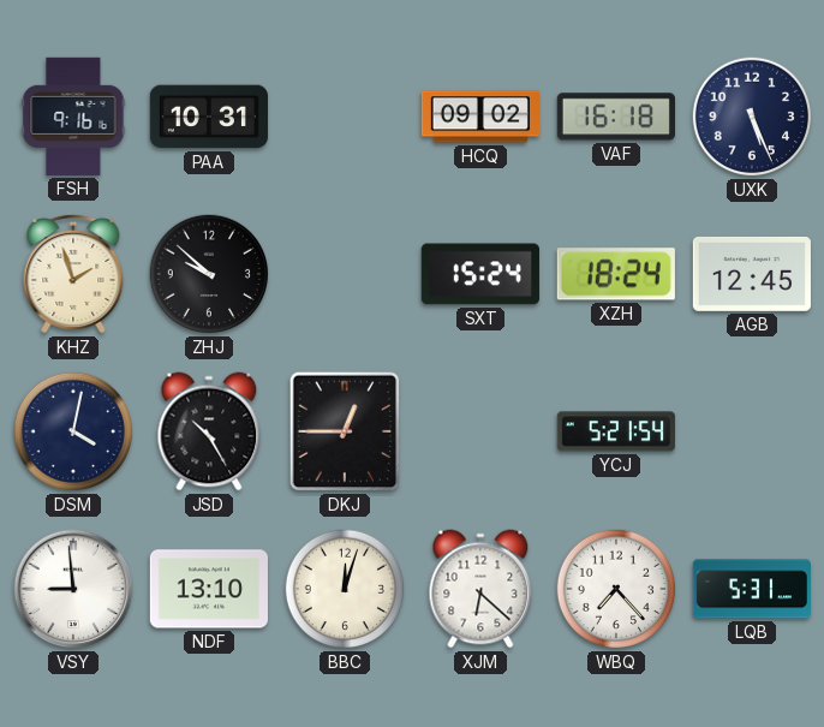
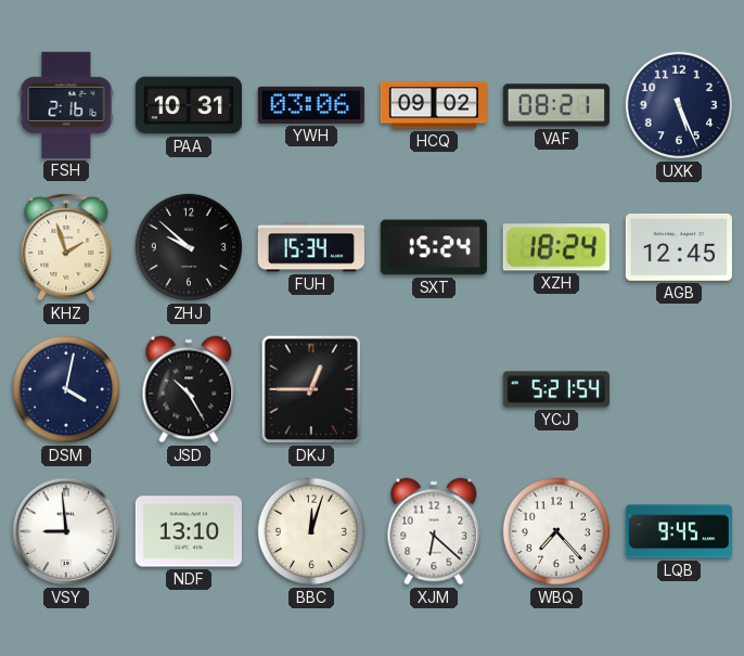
FSH: 9:16 -> 2:16 (66, 105)
YWH: none -> 03:06 (311, 105)
VAF: 16:18 -> 08:21 (556, 105)
FUH: none -> 15:34 (311, 247)
LQB: 5:31 -> 9:45 (679, 531)
